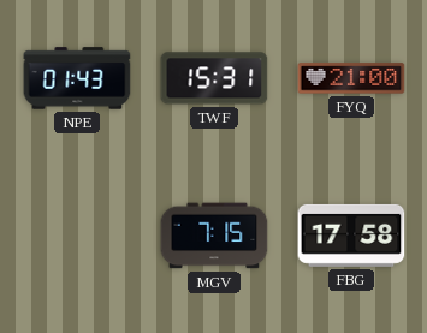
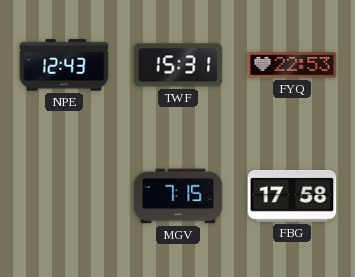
NPE: 01:43 -> 12:43 (64, 65)
FYQ: 21:00 -> 22:53 (292, 65)
